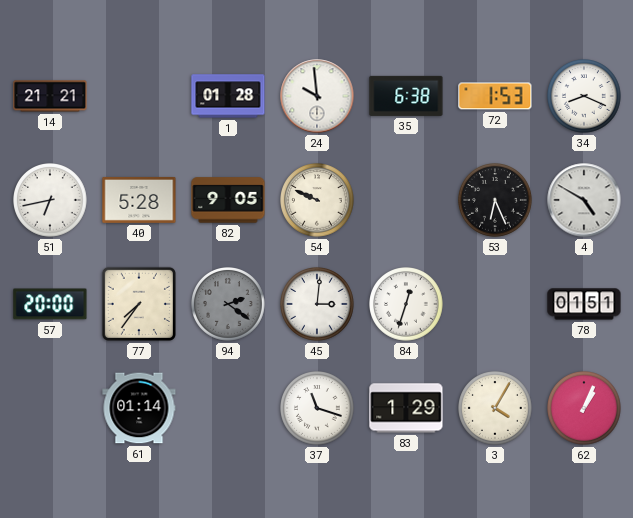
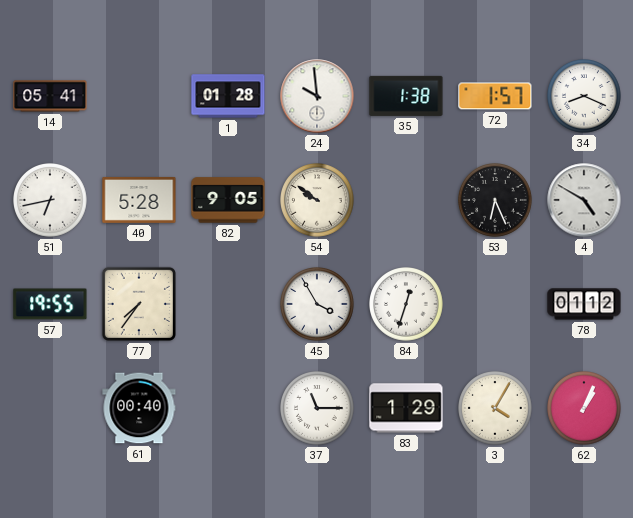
14: 21:21 -> 05:41 (50, 96)
35: 6:38 -> 1:38 (406, 96)
72: 1:53 -> 1:57 (495, 96)
54: 9:49 -> 9:51 (317, 200)
57: 20:00 -> 19:55 (50, 304)
94: 2:21 -> none (228, 304)
45: 3:01 -> 3:55 (317, 304)
78: 01:51 -> 01:12 (584, 304)
61: 01:14 -> 00:40 (139, 408)
37: 11:18 -> 11:15 (317, 408)
